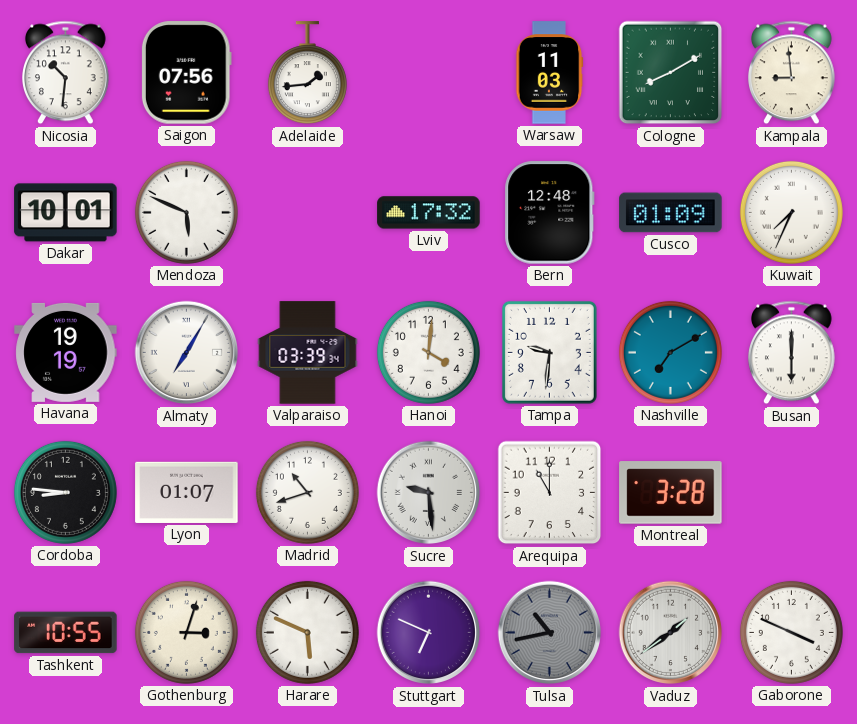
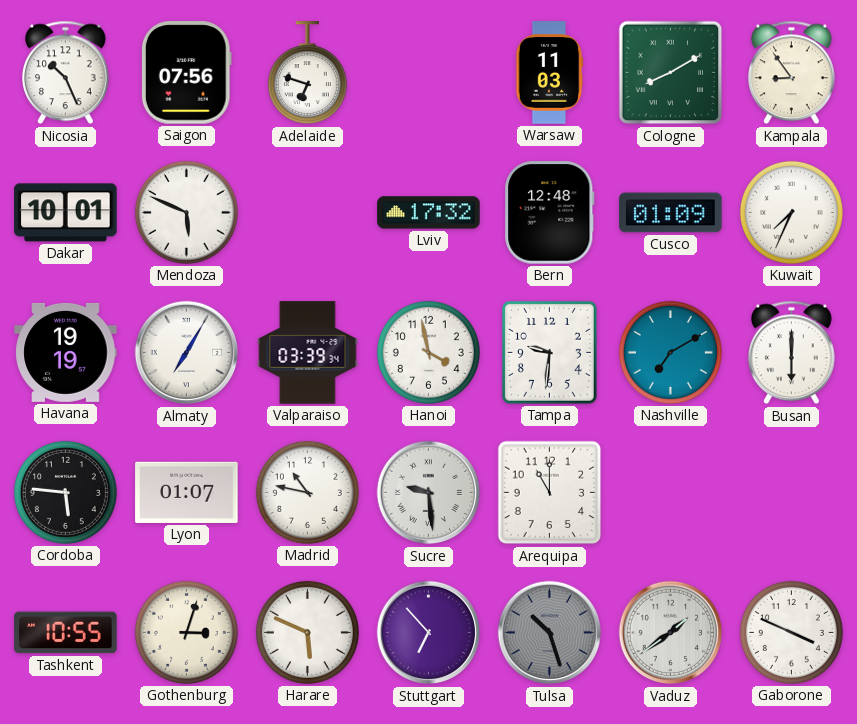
Nicosia: 10:31 -> 10:26 (66, 73)
Adelaide: 1:44 -> 6:48 (307, 73)
Kampala: 8:59 -> 8:54 (792, 73)
Hanoi: 4:01 -> 3:58 (428, 352)
Cordoba: 8:46 -> 5:46 (65, 492)
Madrid: 10:42 -> 10:47 (307, 492)
Montreal: 3:28 -> none (671, 493)
Stuttgart: 6:49 -> 6:53 (429, 633)
Tulsa: 10:43 -> 10:27 (550, 633)
